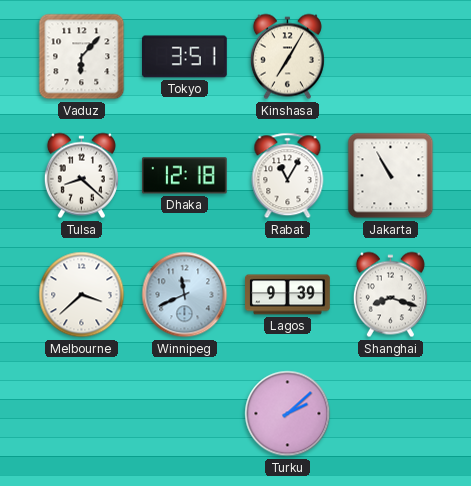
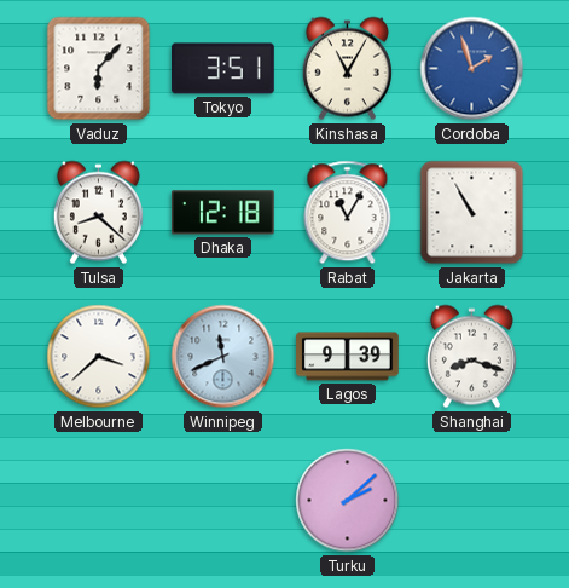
Kinshasa: 7:05 -> 11:05 (347, 69)
Cordoba: none -> 1:57 (472, 69)
